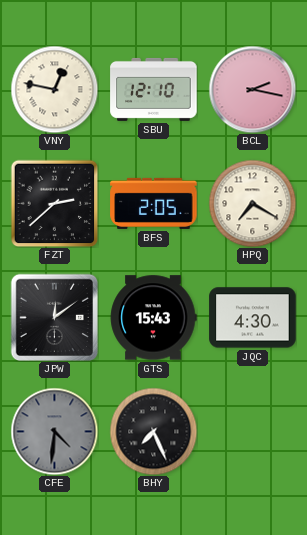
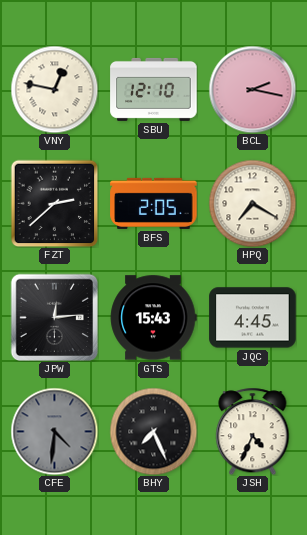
JPW: 12:09 -> 12:14 (54, 317)
JQC: 4:30 -> 4:45 (253, 318)
JSH: none -> 4:34 (253, 431)
